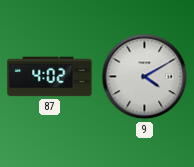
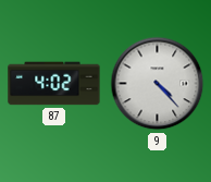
9: 4:10 -> 4:23 (158, 84)
